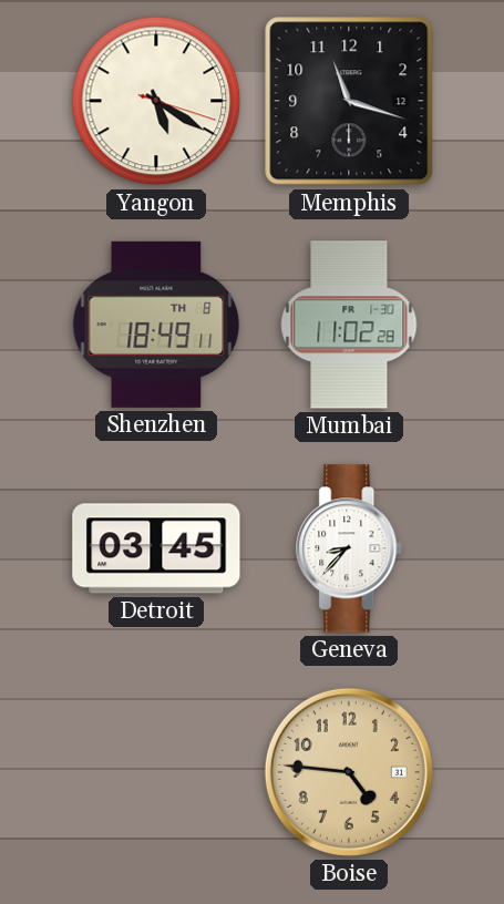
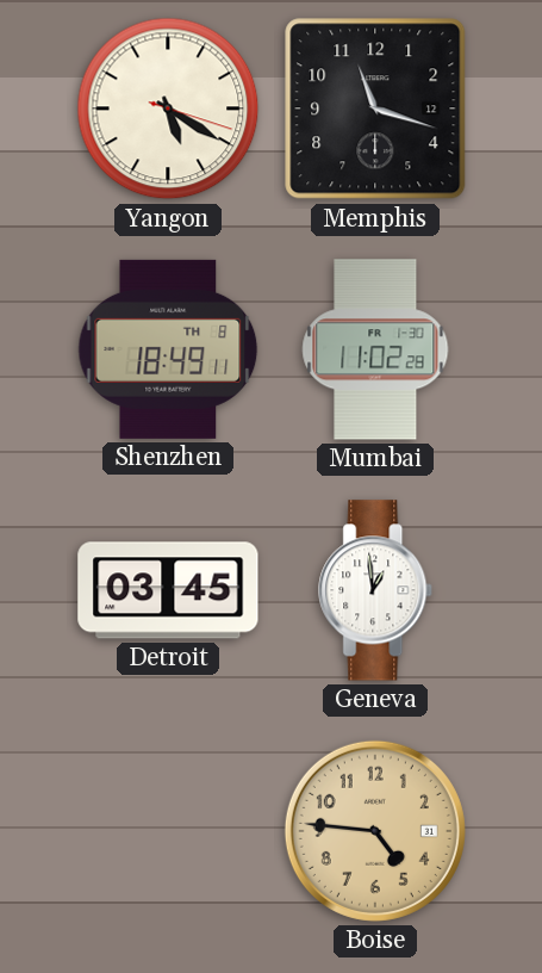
Geneva: 8:37 -> 12:59 (376, 590)
